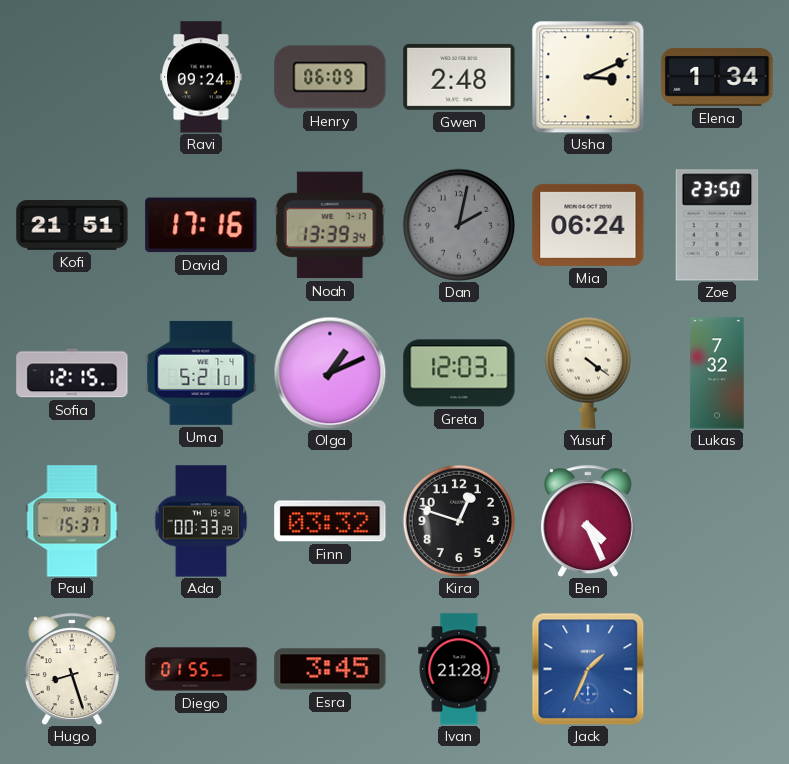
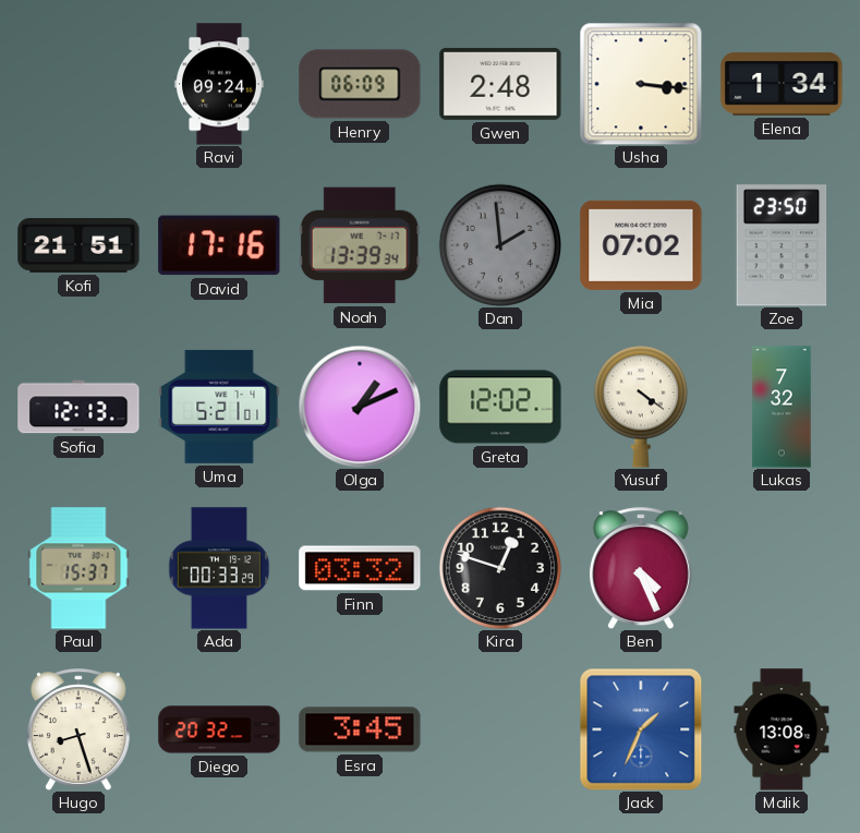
Usha: 3:11 -> 3:16 (641, 84)
Dan: 2:02 -> 1:59 (499, 244)
Mia: 06:24 -> 07:02 (641, 245)
Sofia: 12:15 -> 12:13 (78, 407)
Greta: 12:03 -> 12:02 (500, 407)
Diego: 01:55 -> 20:32 (219, 729)
Ivan: 21:28 -> none (459, 669)
Malik: none -> 13:08 (782, 729)
